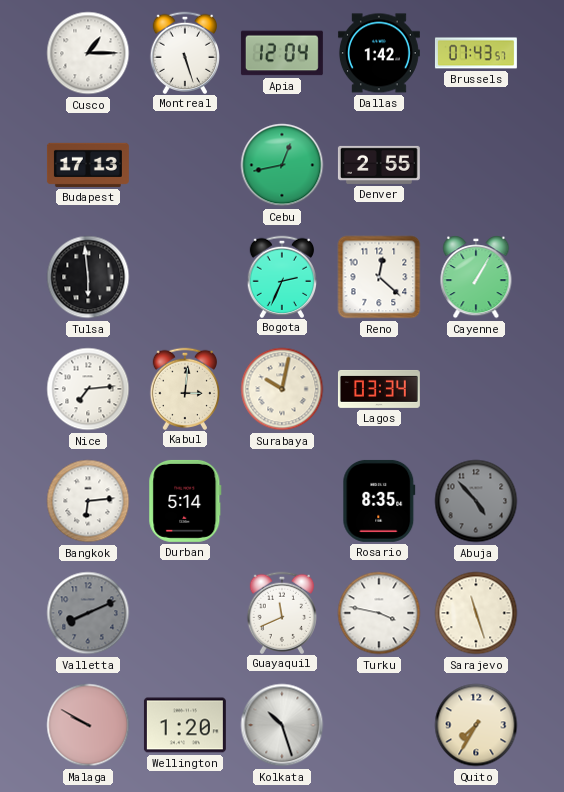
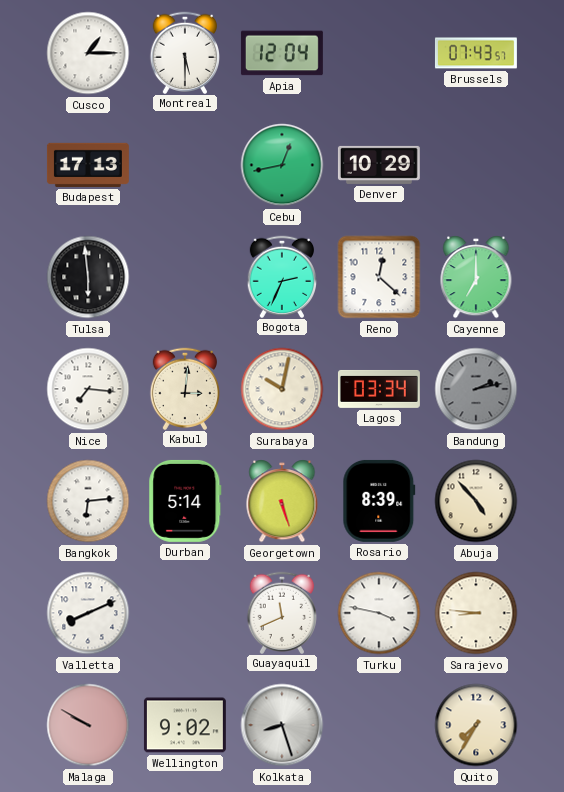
Montreal: 5:27 -> 5:30 (184, 52)
Dallas: 1:42 -> none (379, 53)
Denver: 2:55 -> 10:29 (379, 165)
Cayenne: 1:05 -> 7:00 (476, 277)
Nice: 7:14 -> 7:16 (88, 389)
Bandung: none -> 2:13 (476, 389)
Georgetown: none -> 5:27 (282, 501)
Rosario: 8:35 -> 8:39 (379, 501)
Abuja dial: grey -> cream (476, 501)
Valletta dial: grey -> white (88, 613)
Sarajevo: 11:27 -> 8:46 (476, 613)
Wellington: 1:20 -> 9:02 (185, 725)
Kolkata: 10:27 -> 8:27 (282, 725)
